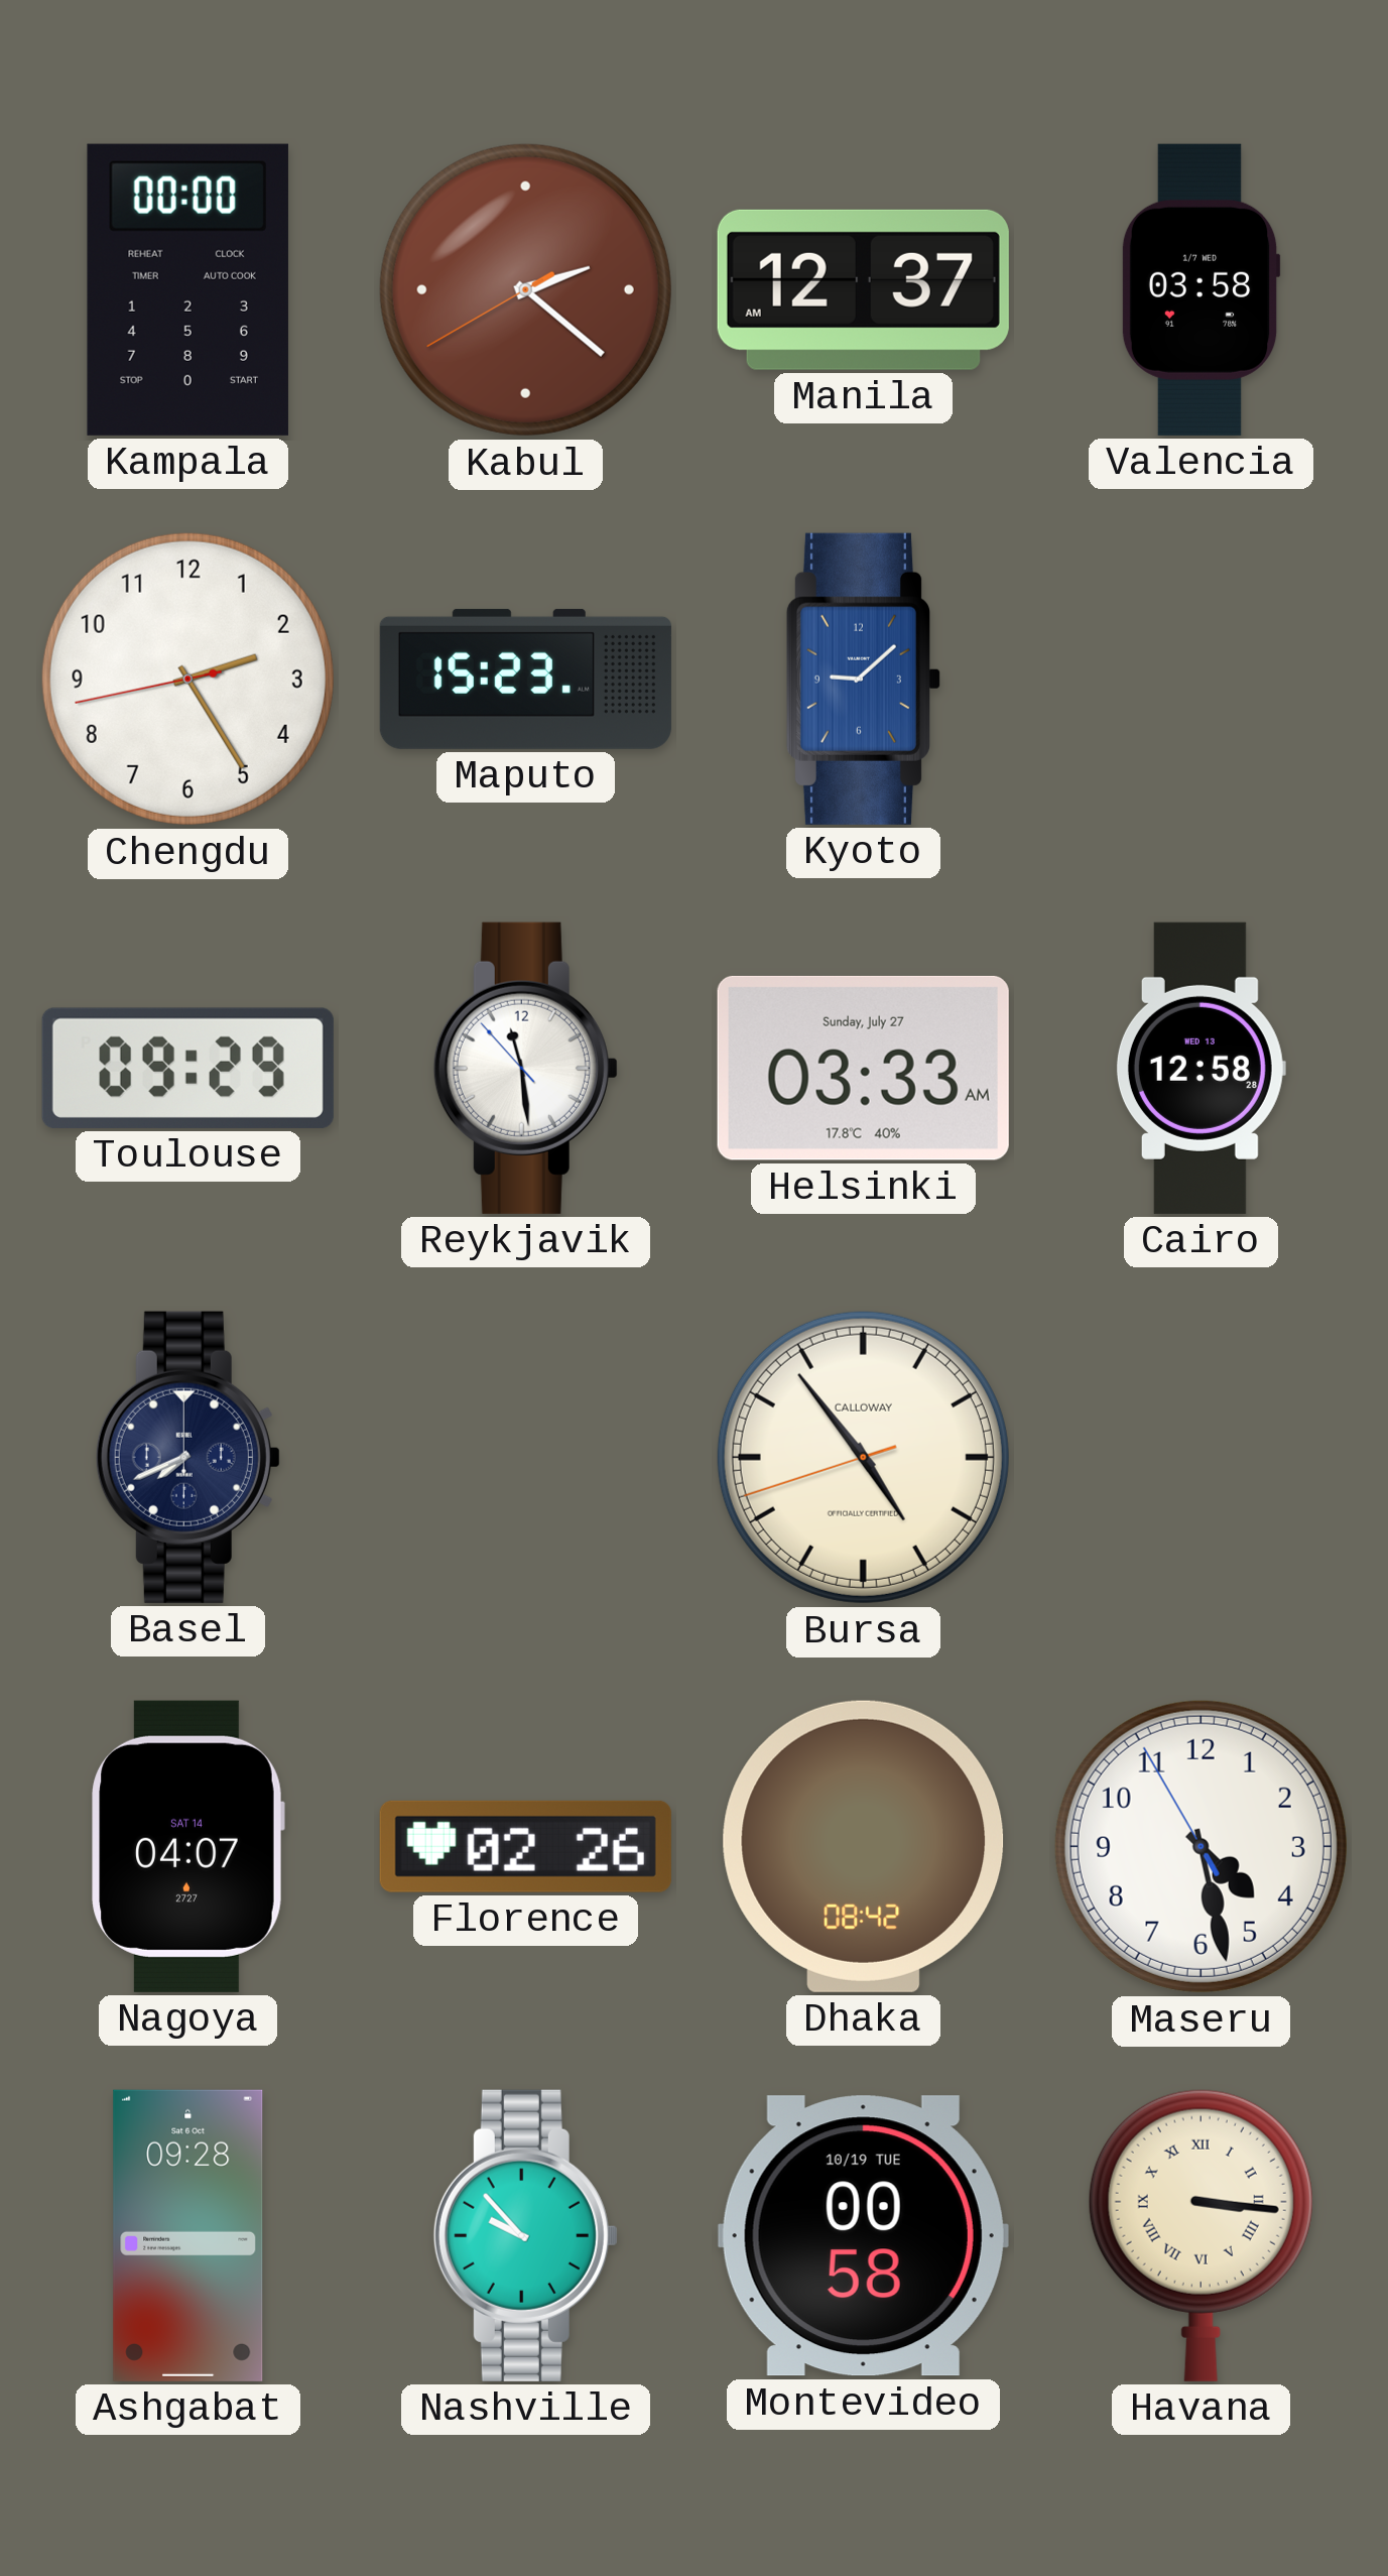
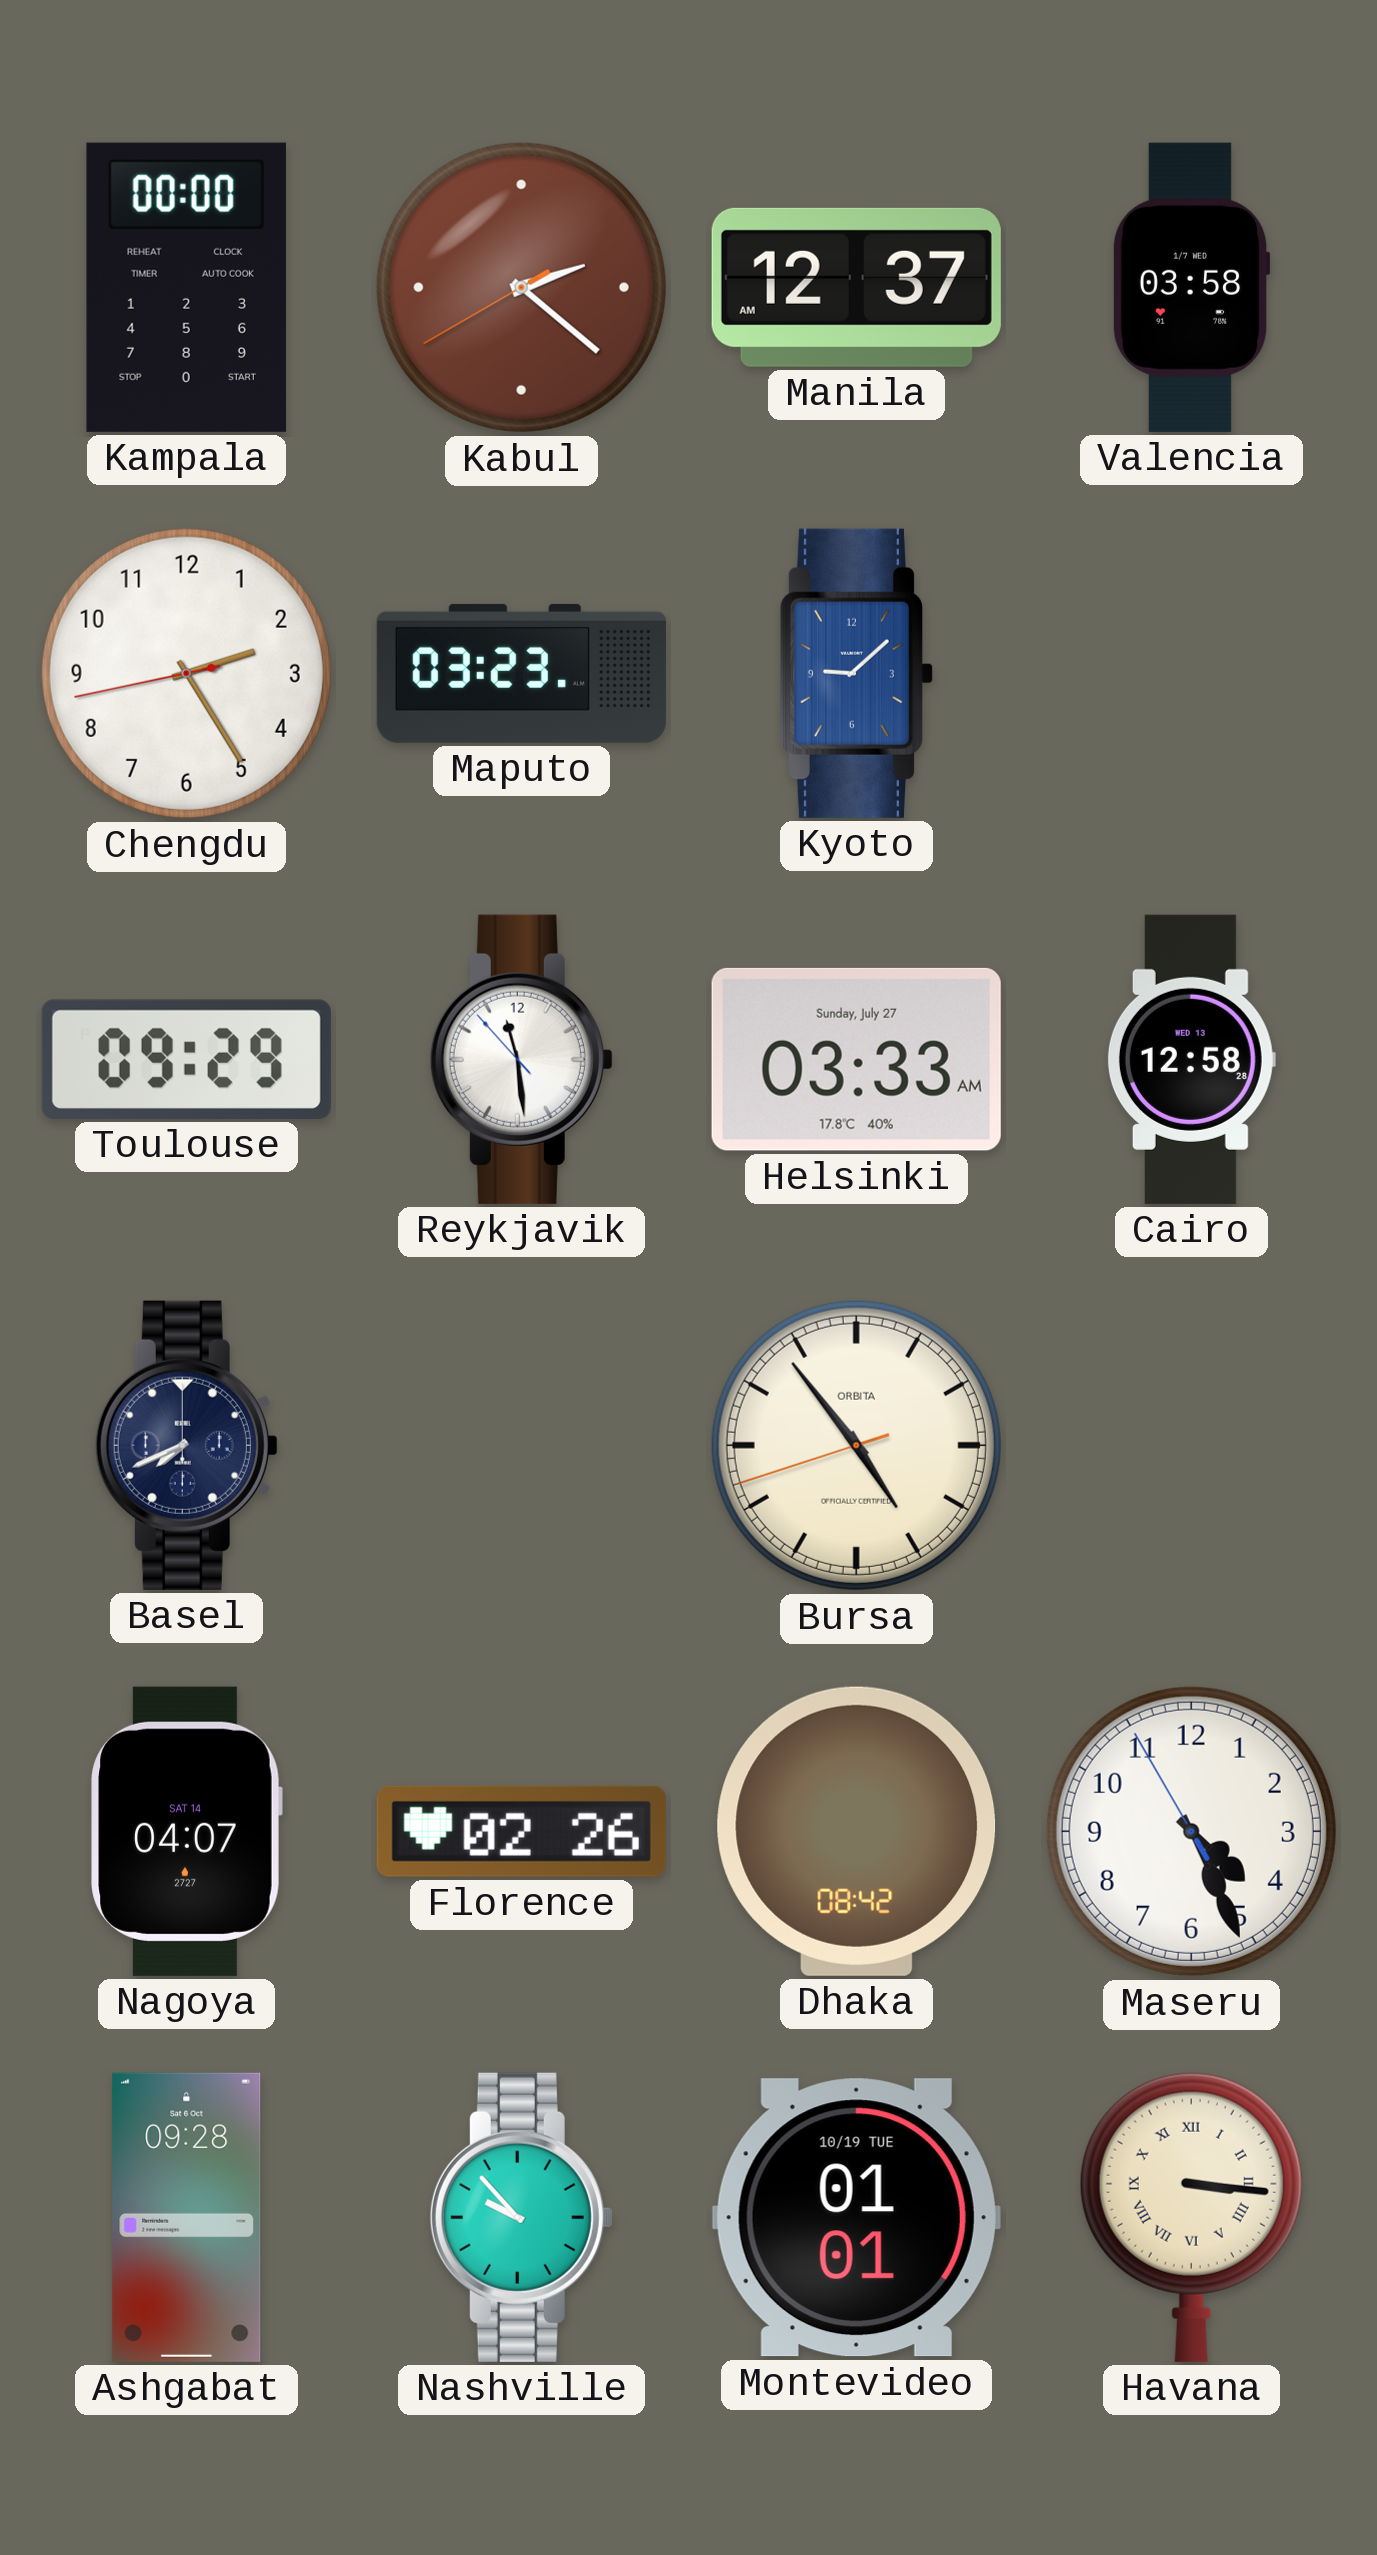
Maputo: 15:23 -> 03:23 (521, 673)
Bursa brand: CALLOWAY -> ORBITA (856, 1445)
Maseru: 4:27 -> 4:25 (1191, 1831)
Montevideo: 00:58 -> 01:01 (856, 2218)
